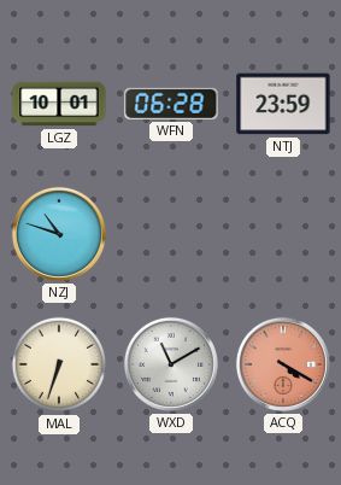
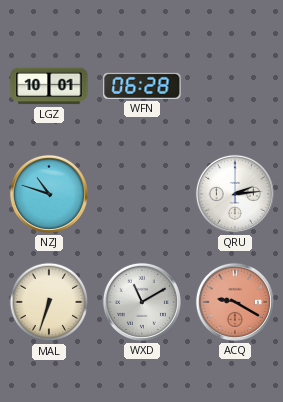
NTJ: 23:59 -> none (283, 104)
QRU: none -> 2:14 (235, 194)
ACQ: 4:20 -> 9:20 (235, 302)
